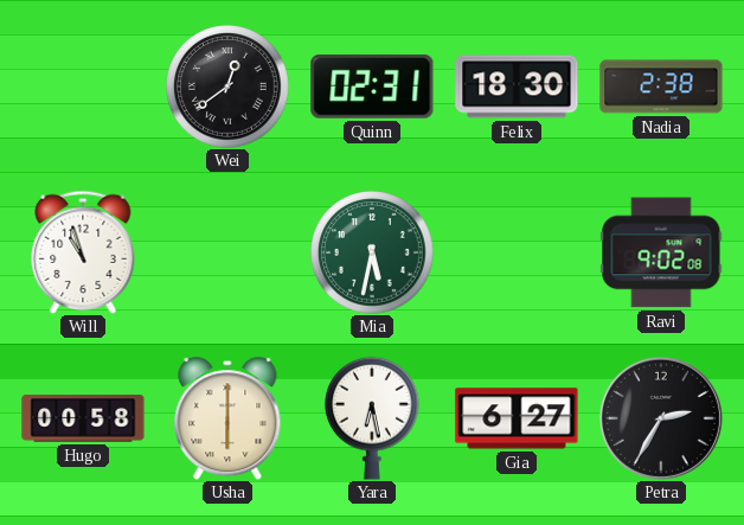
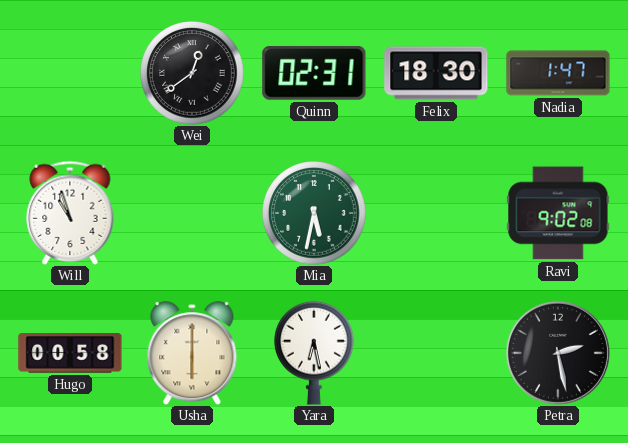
Nadia: 2:38 -> 1:47 (558, 73)
Gia: 6:27 -> none (517, 418)
Petra: 2:35 -> 2:28 (558, 353)
